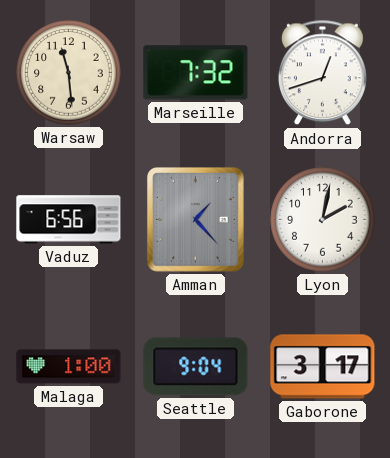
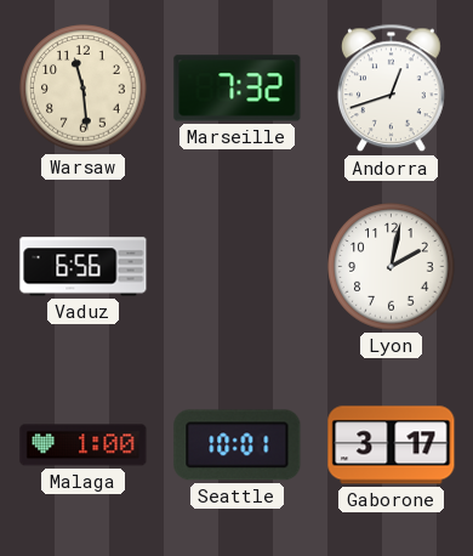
Amman: 1:23 -> none (195, 220)
Seattle: 9:04 -> 10:01 (238, 446)
